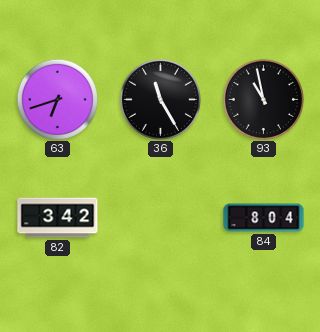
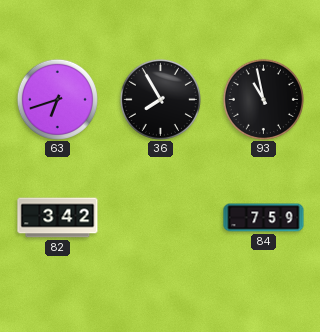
36: 11:25 -> 7:55 (160, 99)
84: 8:04 -> 7:59 (264, 218)
